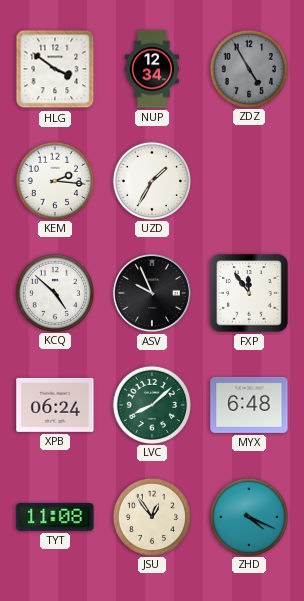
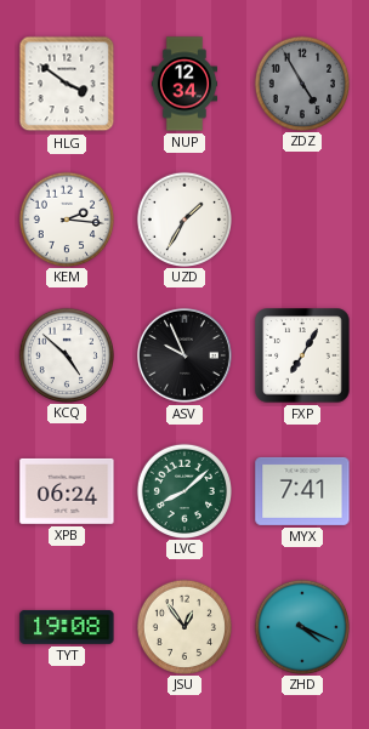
FXP: 11:54 -> 7:05 (302, 355)
MYX: 6:48 -> 7:41 (302, 491)
TYT: 11:08 -> 19:08 (67, 627)
